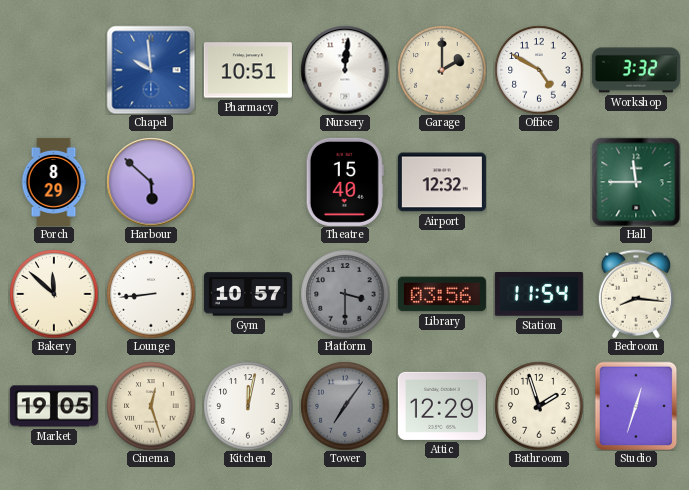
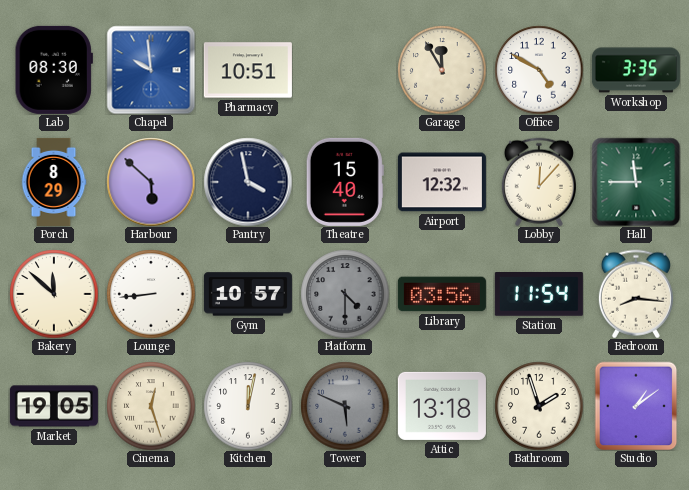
Lab: none -> 08:30 (54, 70)
Nursery: 12:01 -> none (345, 70)
Garage: 2:00 -> 11:55 (442, 70)
Workshop: 3:32 -> 3:35 (636, 70)
Pantry: none -> 3:58 (248, 182)
Lobby: none -> 12:07 (539, 182)
Platform: 3:30 -> 4:30 (345, 294)
Tower: 7:06 -> 5:49 (345, 406)
Attic: 12:29 -> 13:18 (442, 406)
Studio: 12:33 -> 1:09 (636, 406)
